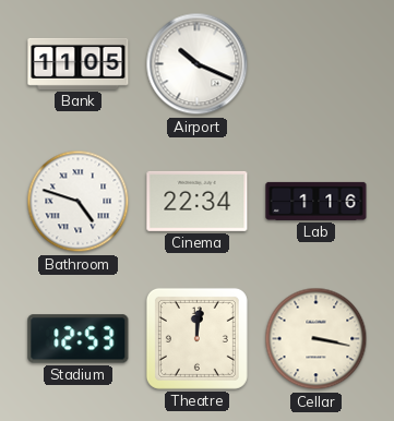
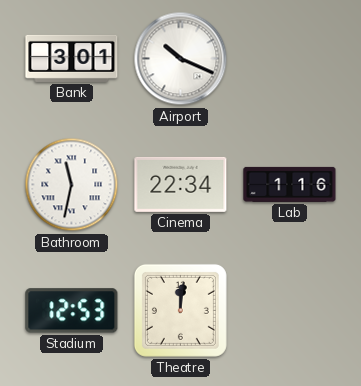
Bank: 11:05 -> 3:01 (72, 58)
Bathroom: 4:48 -> 11:32 (72, 185)
Cellar: 3:17 -> none (317, 339)
